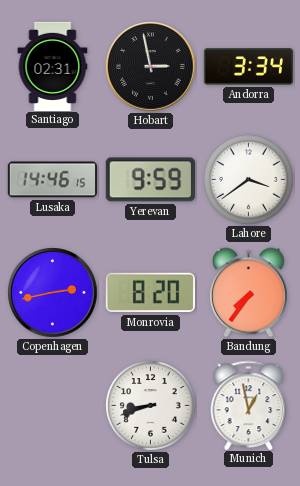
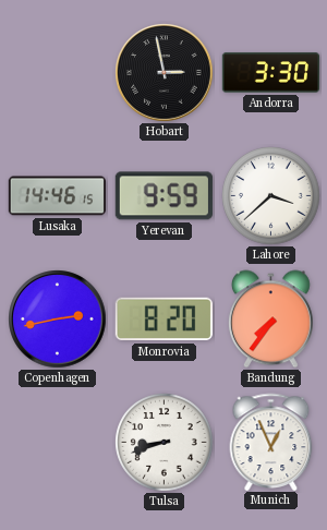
Santiago: 02:31 -> none (53, 66)
Andorra: 3:34 -> 3:30 (270, 73)
Lahore: 3:39 -> 3:38 (271, 196)
Munich: 12:58 -> 12:56 (271, 442)
